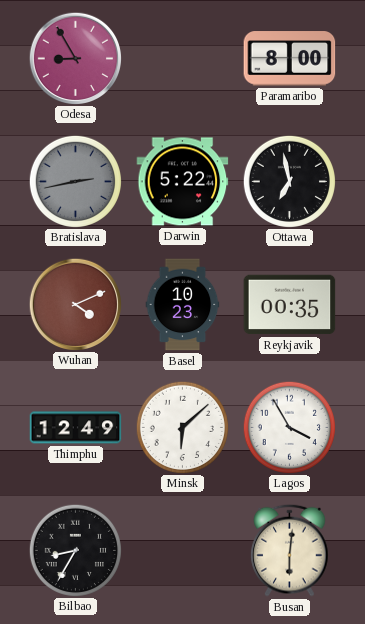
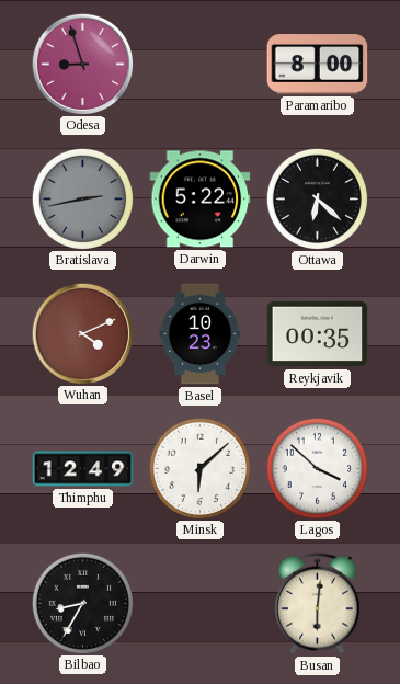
Odesa: 8:55 -> 8:57 (82, 64)
Ottawa: 6:58 -> 6:22 (317, 198)
Lagos: 3:55 -> 3:52 (317, 468)
